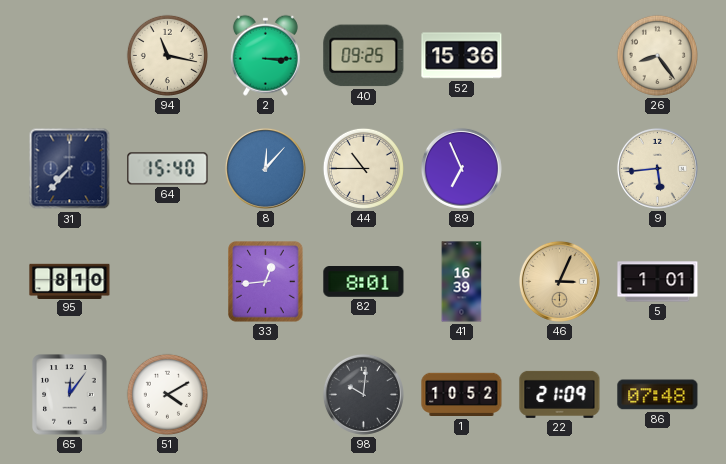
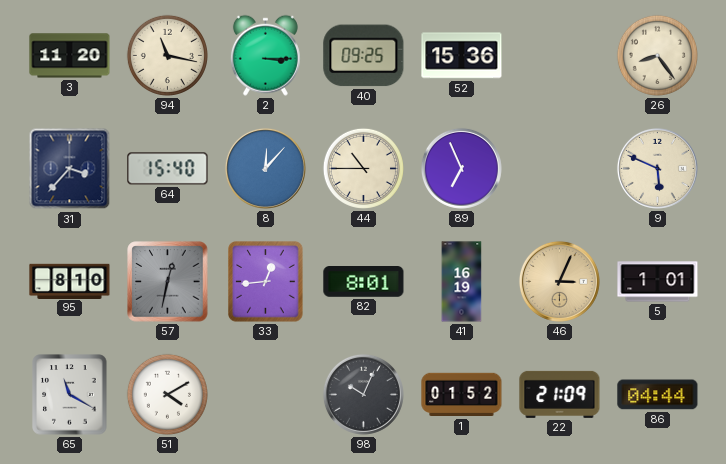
3: none -> 11:20 (70, 56)
31: 7:37 -> 3:37 (70, 169)
9: 5:44 -> 5:49 (657, 168)
57: none -> 12:32 (168, 282)
41: 16:39 -> 16:19 (462, 282)
65: 12:06 -> 11:20 (70, 395)
98: 10:01 -> 10:04 (363, 394)
1: 10:52 -> 01:52 (462, 395)
86: 07:48 -> 04:44 (658, 395)
